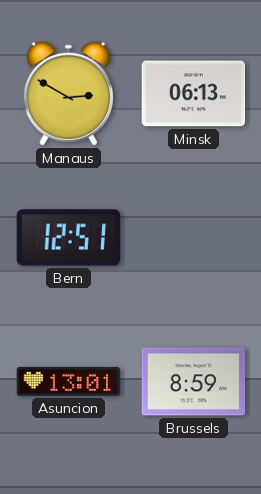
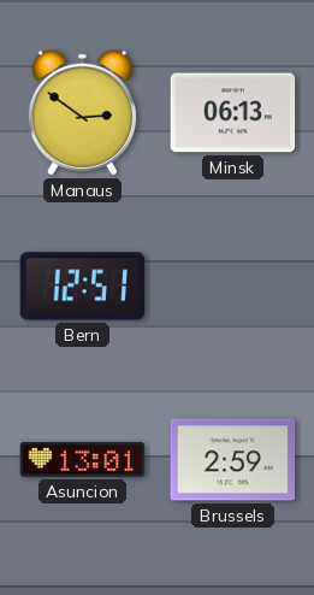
Manaus: 2:50 -> 2:51 (82, 113)
Brussels: 8:59 -> 2:59 (233, 460)
